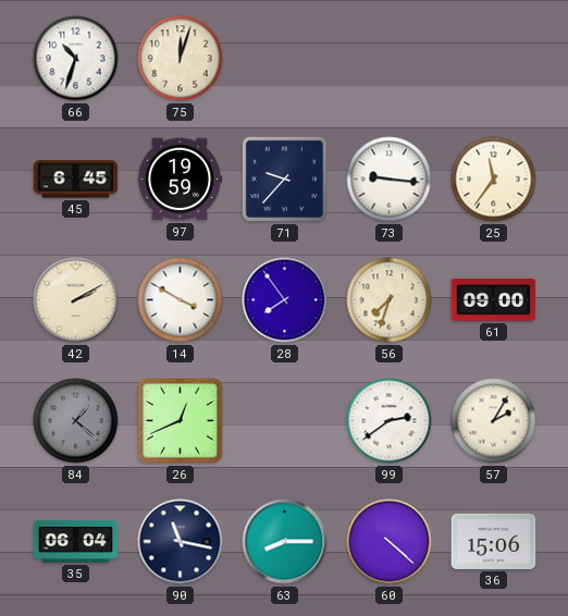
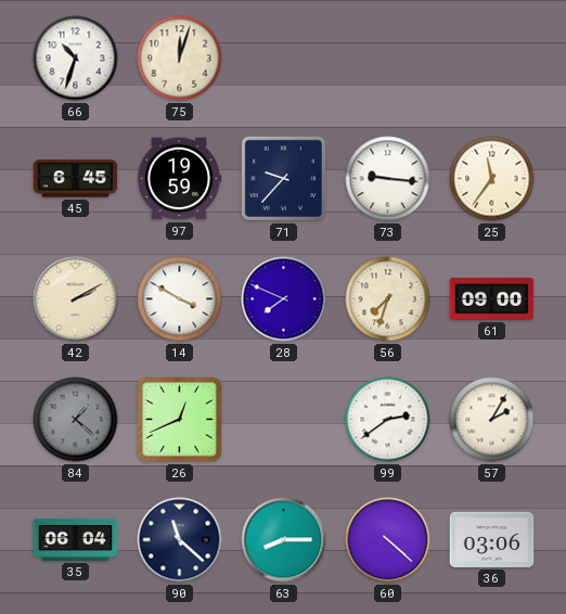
28: 7:54 -> 7:49 (284, 299)
90: 11:17 -> 11:22 (180, 540)
36: 15:06 -> 03:06 (492, 539)
